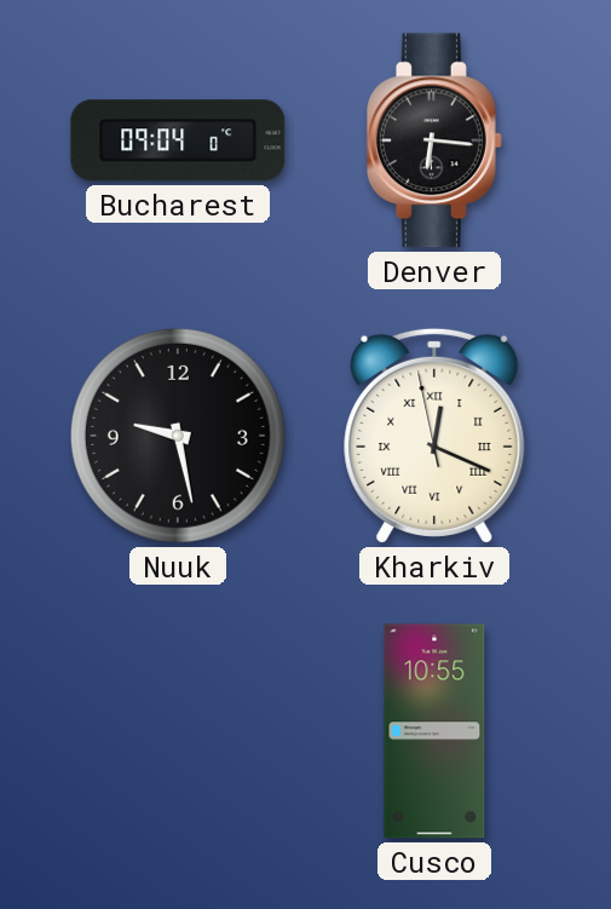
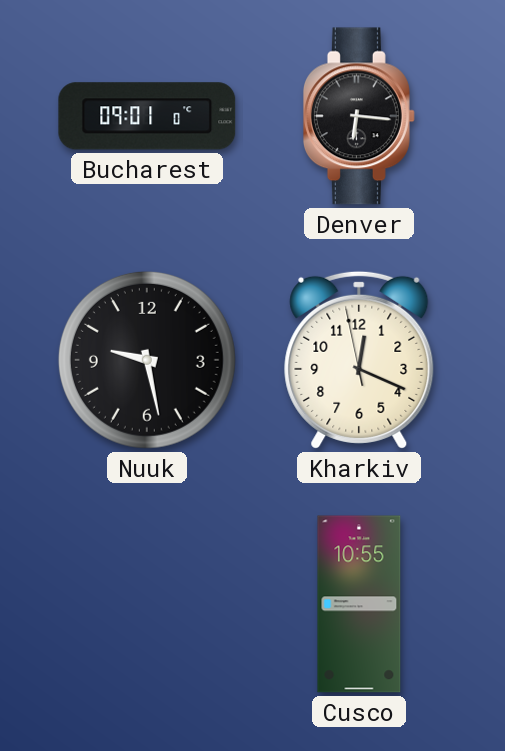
Bucharest: 09:04 -> 09:01 (147, 116)
Kharkiv numerals: Roman -> Arabic (359, 360)
